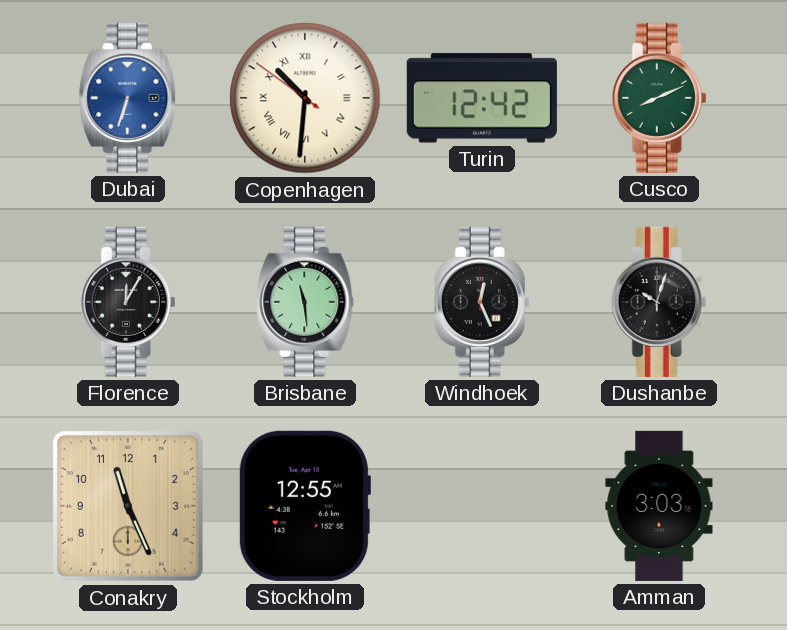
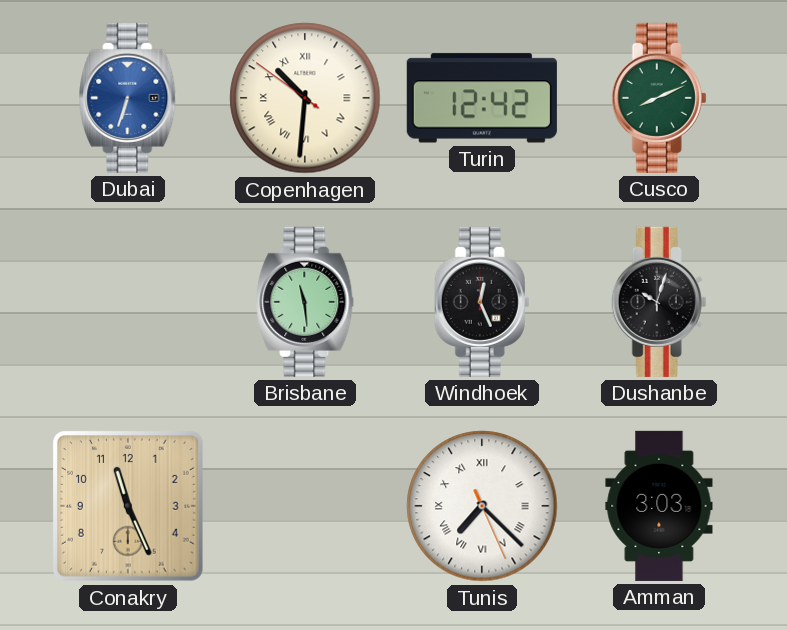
Florence: 12:05 -> none (128, 302)
Stockholm: 12:55 -> none (304, 506)
Tunis: none -> 7:22 (482, 506)
